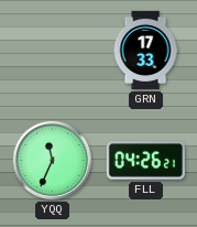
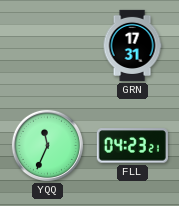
GRN: 17:33 -> 17:31 (132, 45)
FLL: 04:26 -> 04:23 (132, 146)
